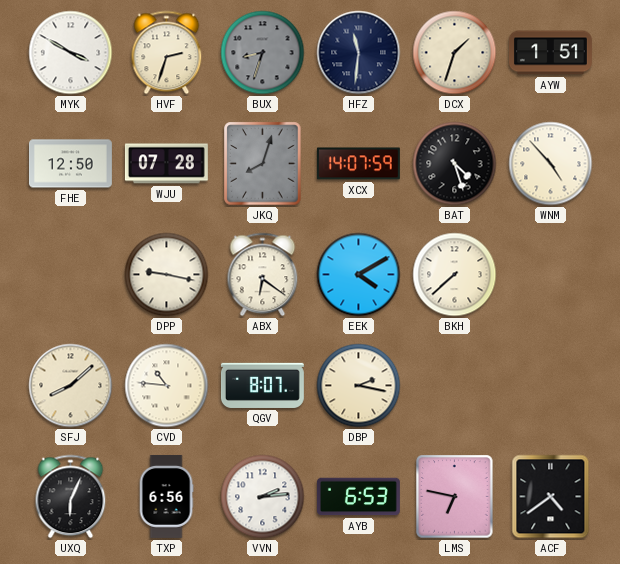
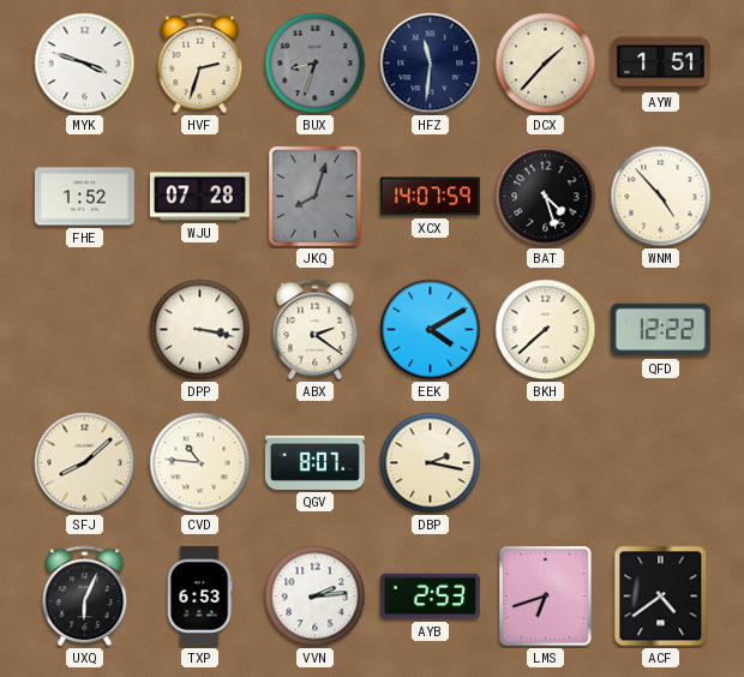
MYK: 3:50 -> 3:48 (85, 64)
DCX: 1:33 -> 1:37 (546, 64)
FHE: 12:50 -> 1:52 (84, 197)
DPP: 9:17 -> 3:17 (200, 330)
ABX: 6:21 -> 2:21 (316, 330)
QFD: none -> 12:22 (660, 330)
TXP: 6:56 -> 6:53 (199, 595)
AYB: 6:53 -> 2:53 (430, 597)
LMS: 6:47 -> 6:42 (546, 597)
